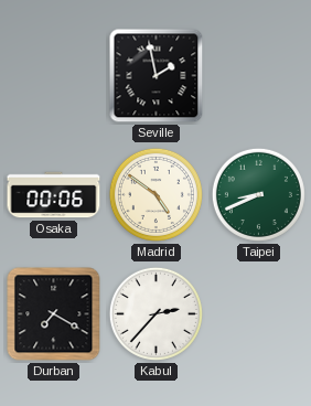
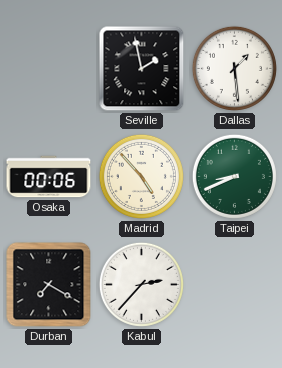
Dallas: none -> 1:29 (234, 68)
Madrid: 4:51 -> 4:53 (141, 176)
